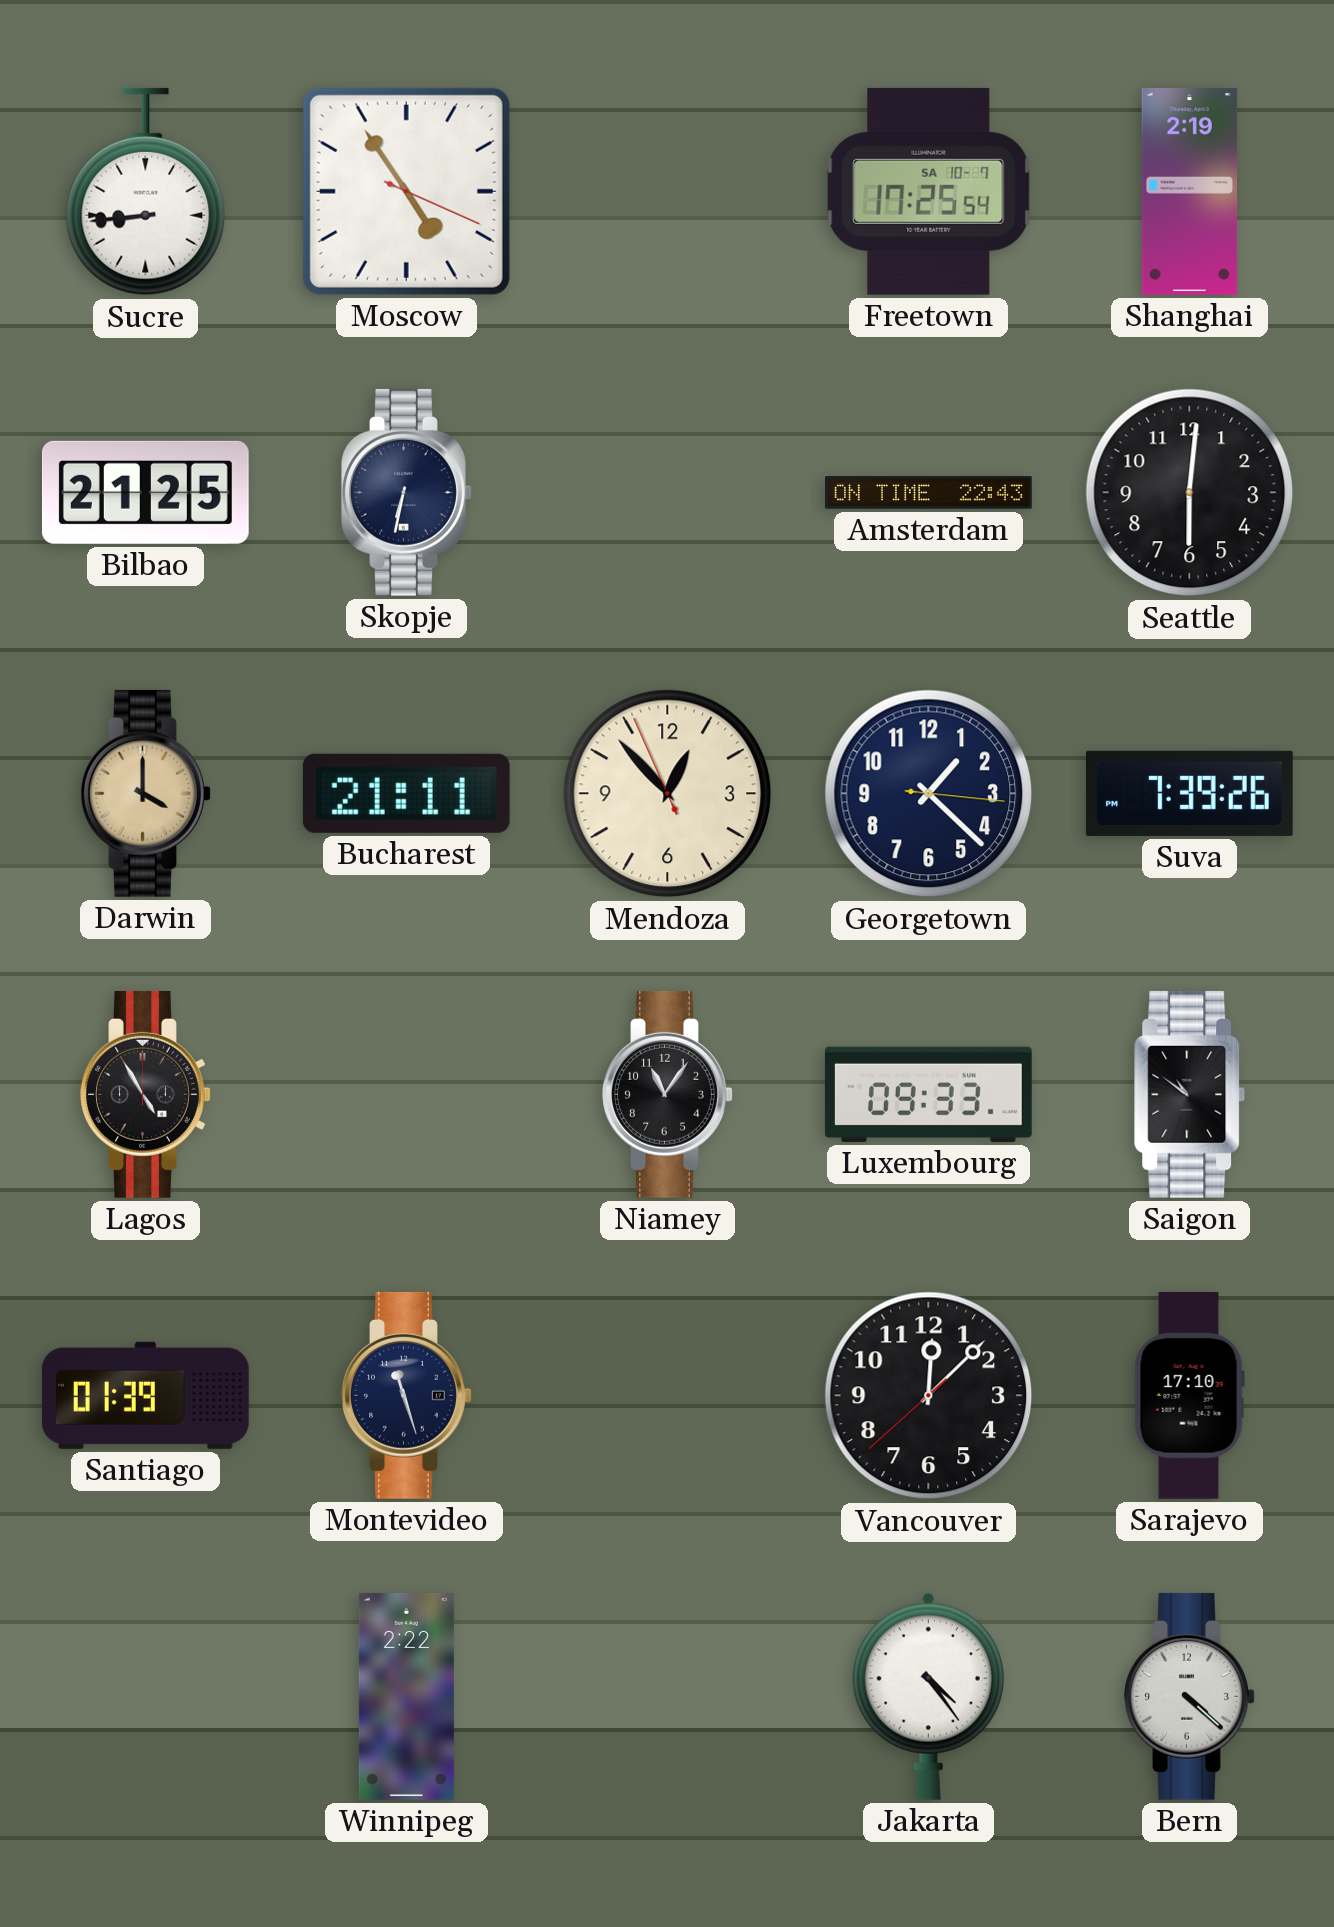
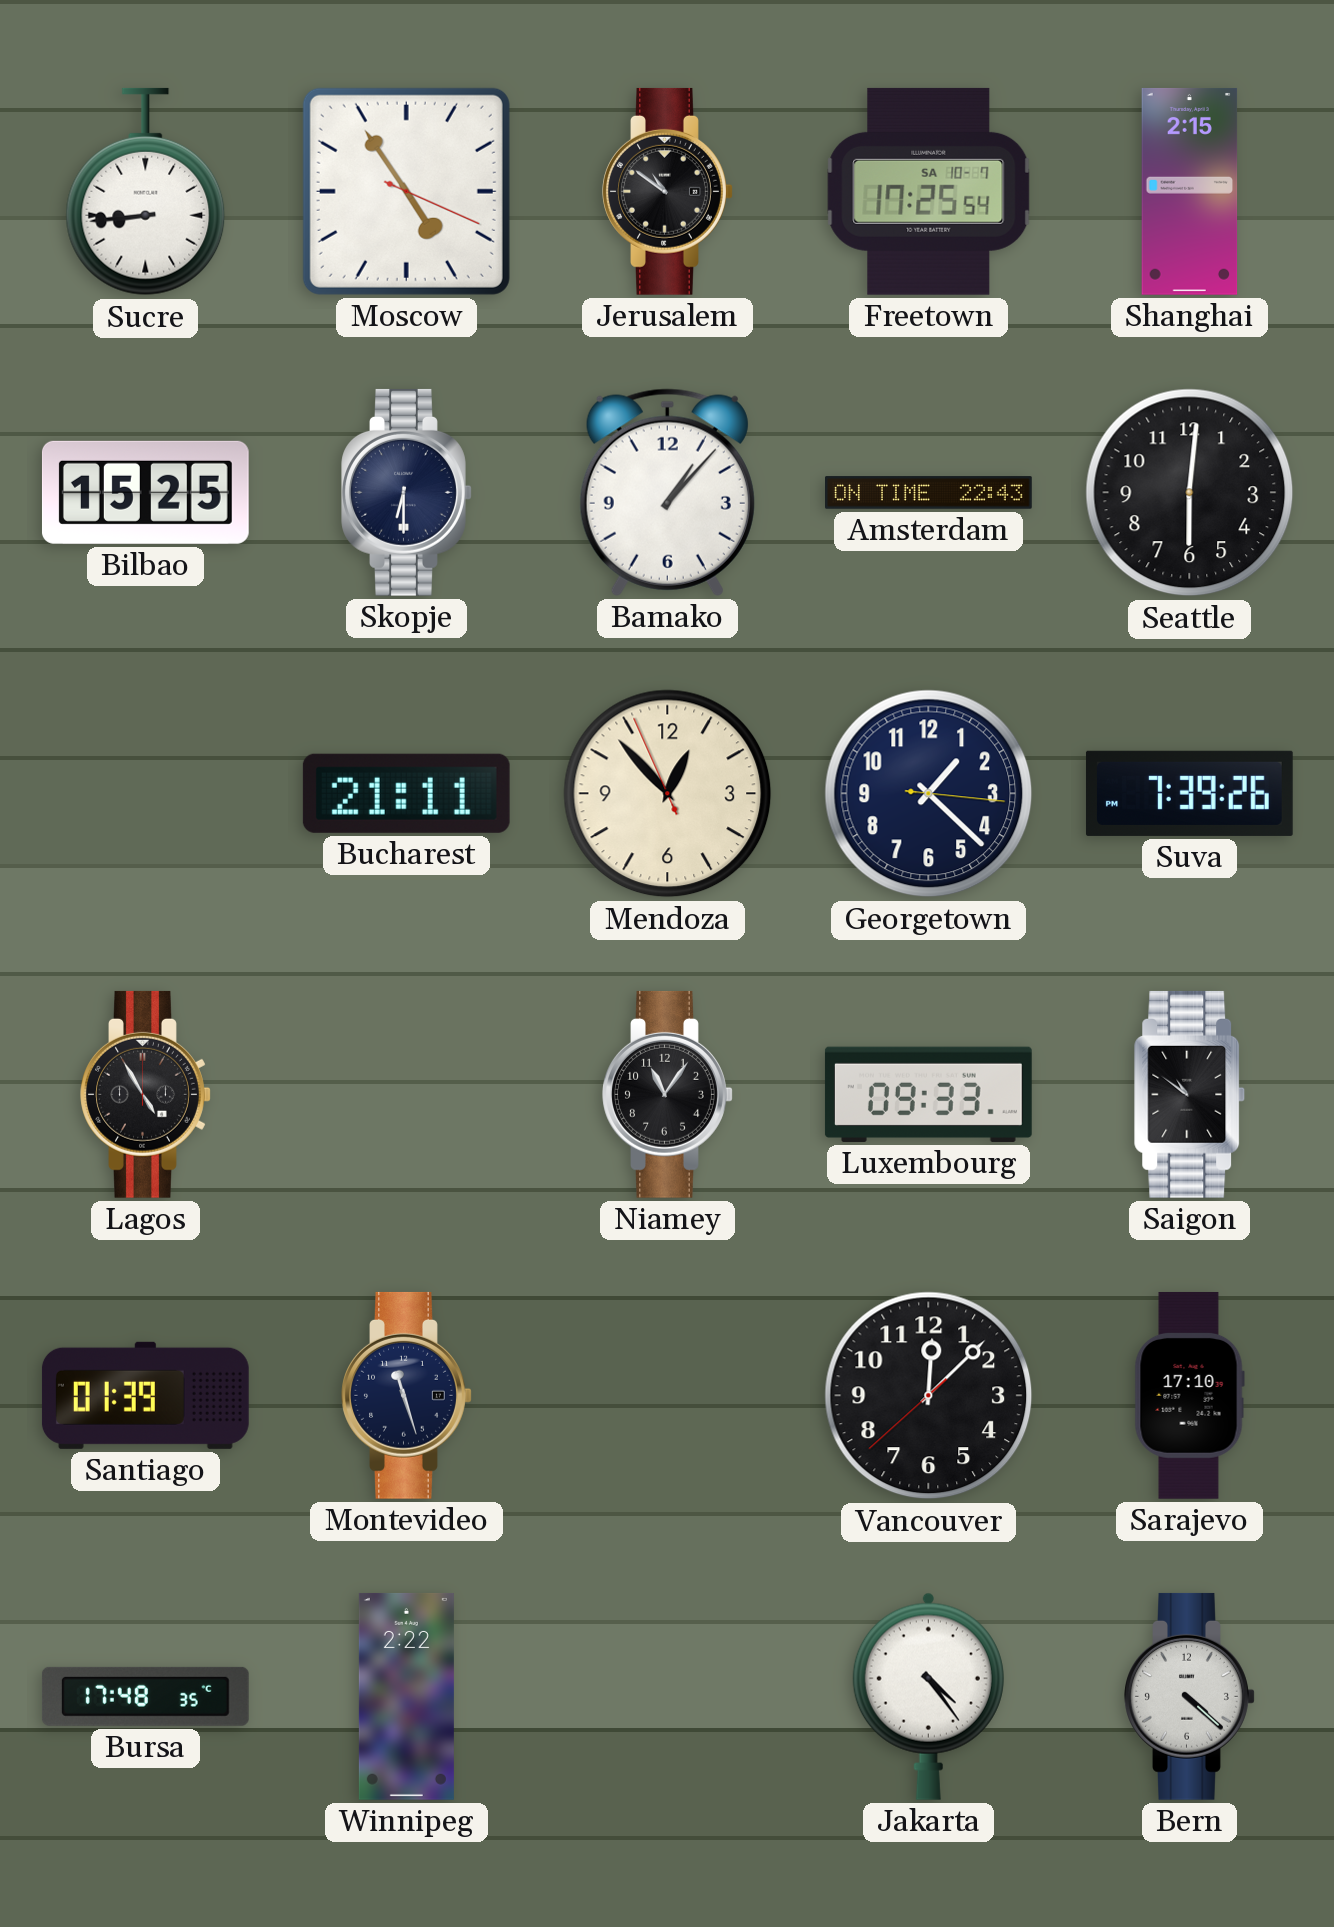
Jerusalem: none -> 10:51 (668, 191)
Shanghai: 2:19 -> 2:15 (1190, 191)
Bilbao: 21:25 -> 15:25 (145, 492)
Skopje: 6:32 -> 6:30 (407, 492)
Bamako: none -> 1:07 (667, 492)
Darwin: 4:00 -> none (146, 793)
Bursa: none -> 17:48 (145, 1696)
